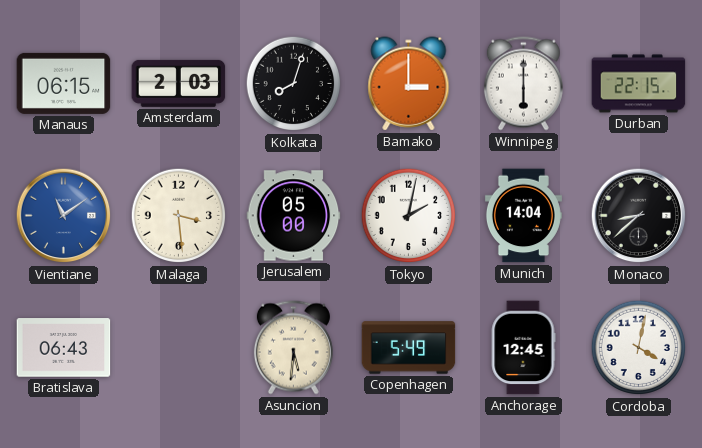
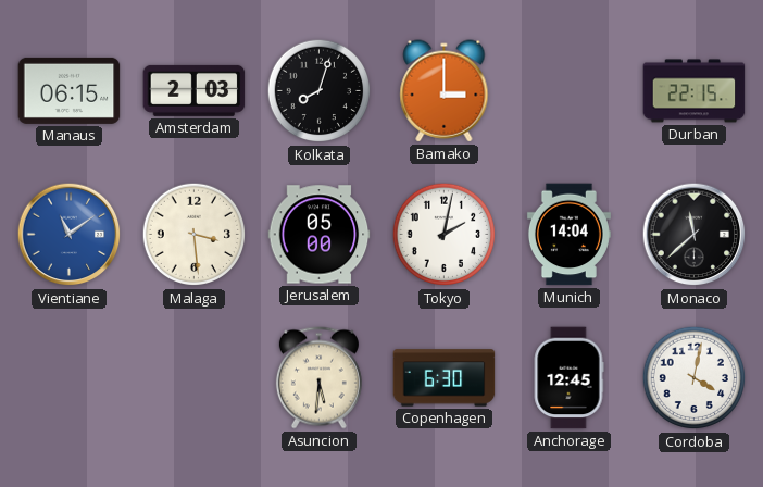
Winnipeg: 6:00 -> none (523, 84)
Monaco: 8:38 -> 11:38 (695, 235)
Bratislava: 06:43 -> none (64, 348)
Copenhagen: 5:49 -> 6:30 (445, 378)
